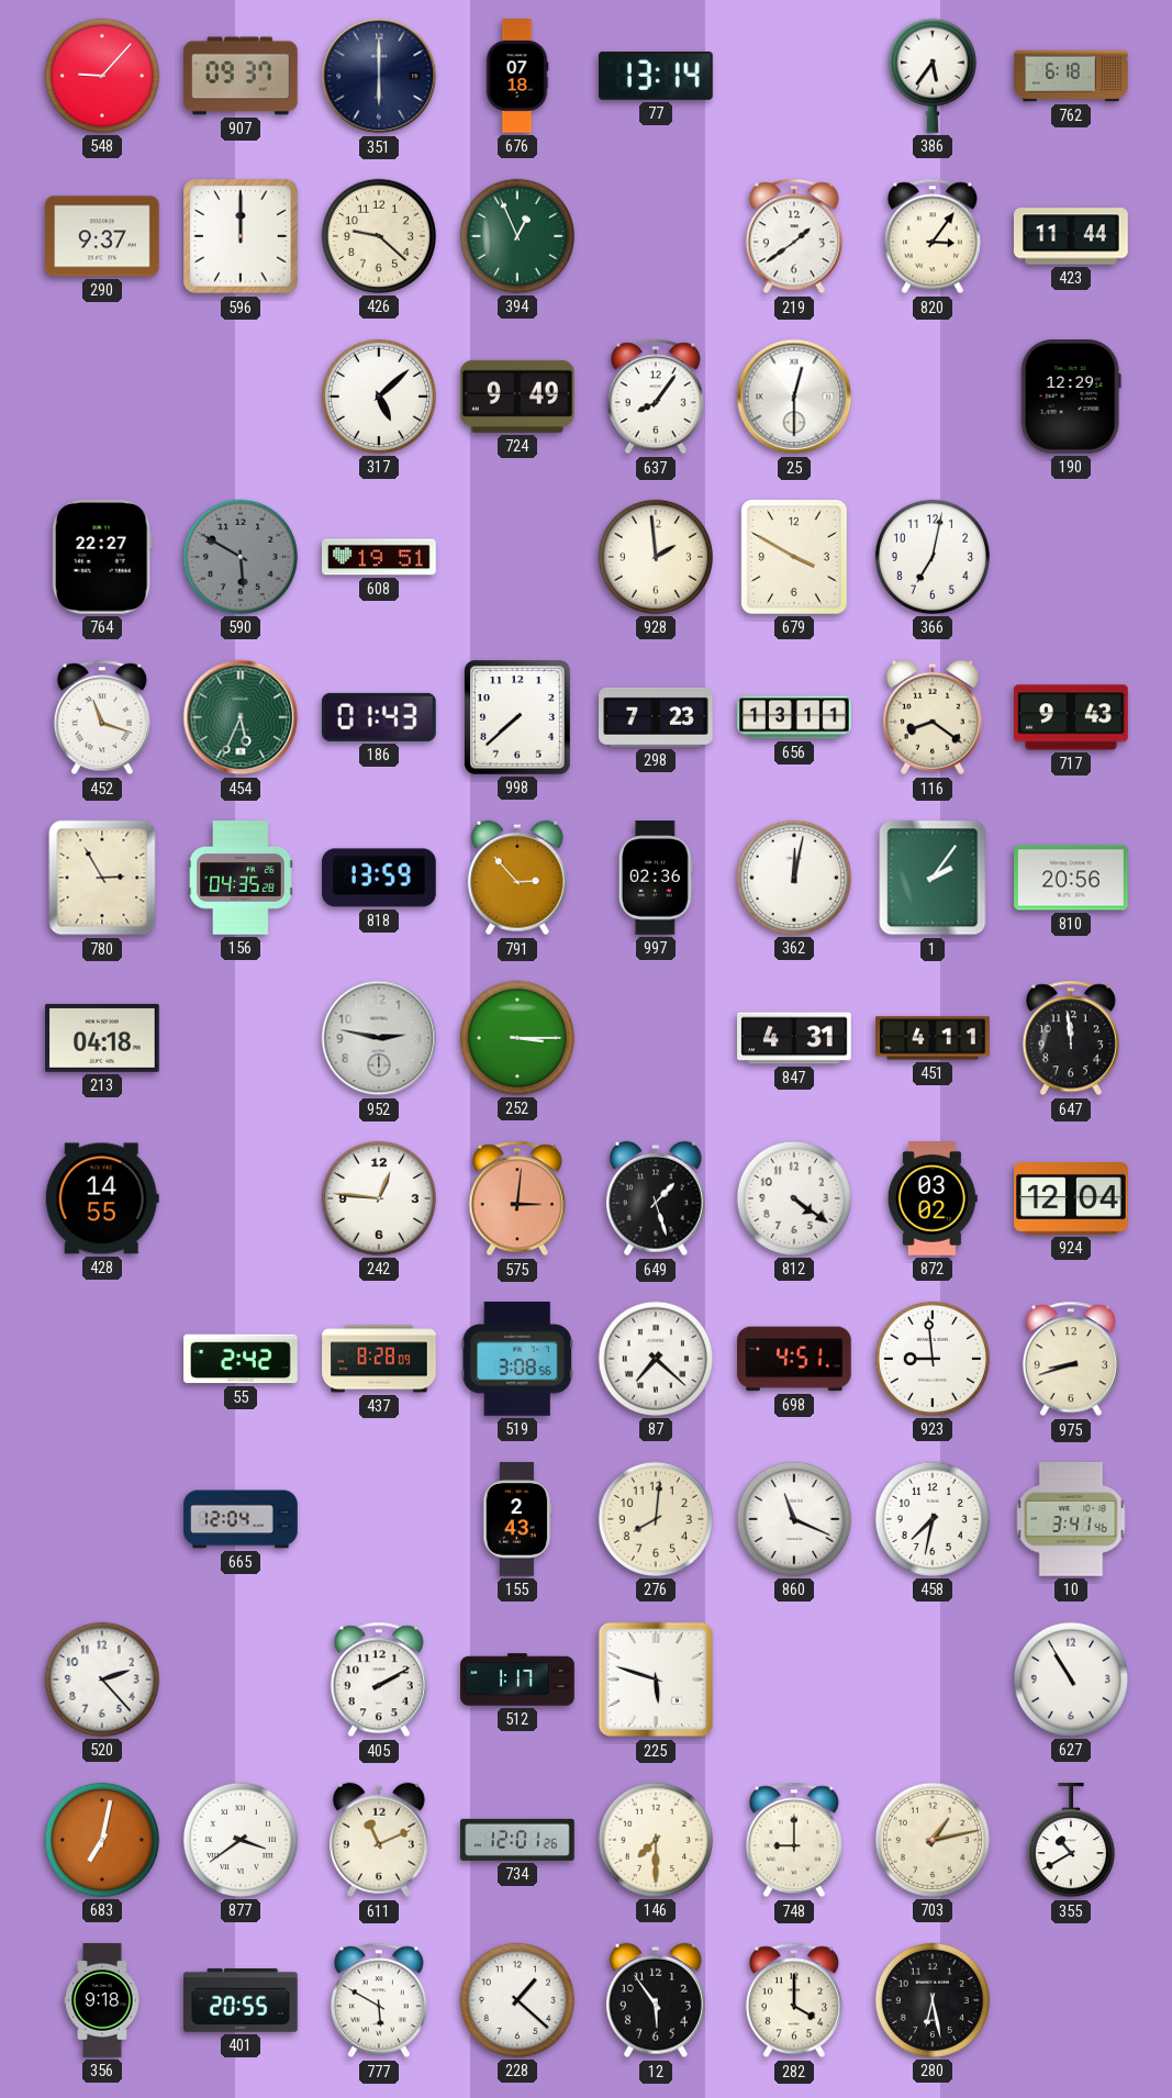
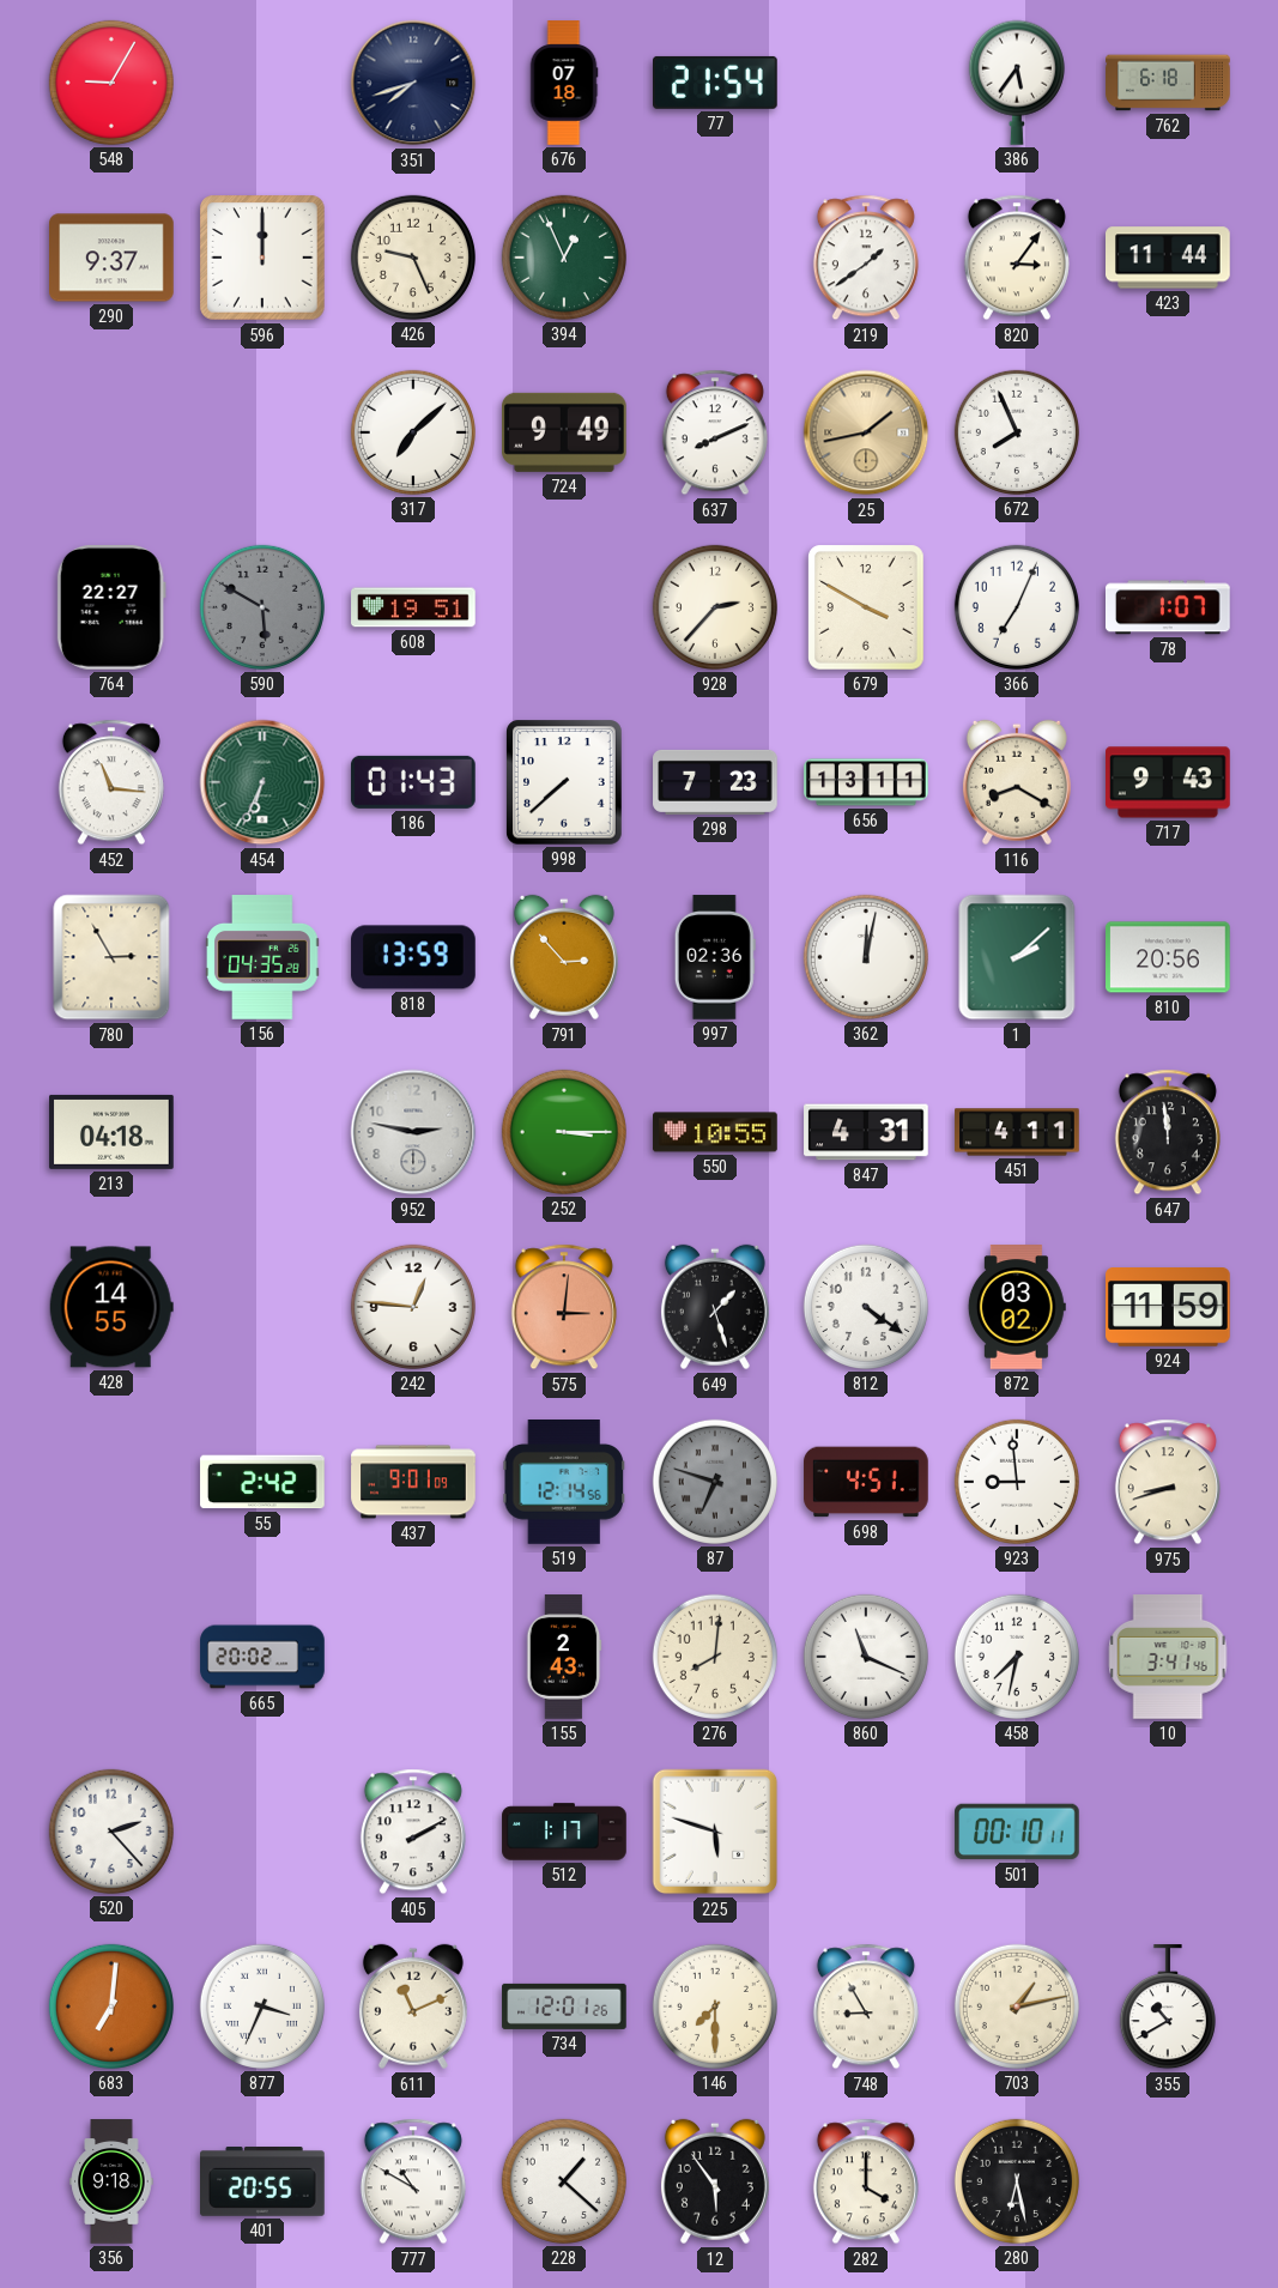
548: 9:07 -> 9:05 (111, 83)
907: 09:37 -> none (241, 76)
351: 6:00 -> 7:42 (413, 83)
77: 13:14 -> 21:54 (716, 83)
426: 9:22 -> 9:26 (413, 258)
317: 5:08 -> 7:08 (413, 432)
637: 8:06 -> 8:11 (715, 432)
25: 12:30 -> 1:43 (866, 432)
25 dial: white -> champagne (866, 432)
672: none -> 7:56 (1017, 432)
190: 12:29 -> none (1071, 398)
928: 1:59 -> 2:37 (715, 607)
366: 7:02 -> 7:04 (1017, 607)
78: none -> 1:07 (1169, 607)
452: 11:18 -> 11:16 (111, 782)
454: 5:34 -> 6:34 (262, 782)
116: 8:21 -> 8:20 (1017, 782)
1: 2:06 -> 2:08 (1017, 957)
550: none -> 10:55 (715, 1132)
924: 12:04 -> 11:59 (1168, 1307)
437: 8:28 -> 9:01 (413, 1482)
519: 3:08 -> 12:14 (563, 1483)
87: 7:22 -> 6:48 (715, 1482)
87 dial: white -> grey (715, 1482)
665: 12:04 -> 20:02 (262, 1657)
501: none -> 00:10 (1017, 1832)
627: 10:55 -> none (1071, 1679)
683: 7:02 -> 7:01 (111, 2006)
877: 3:39 -> 3:34 (262, 2006)
748: 9:00 -> 8:55 (866, 2006)
777: 5:50 -> 10:50 (413, 2181)
